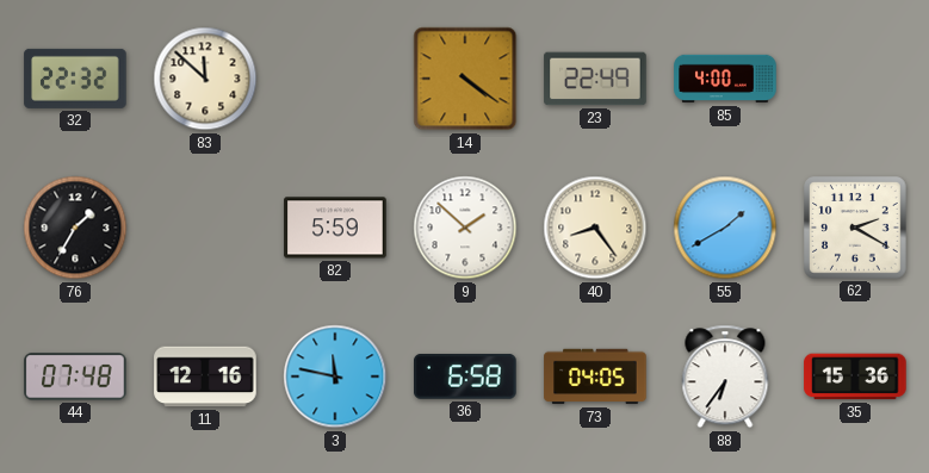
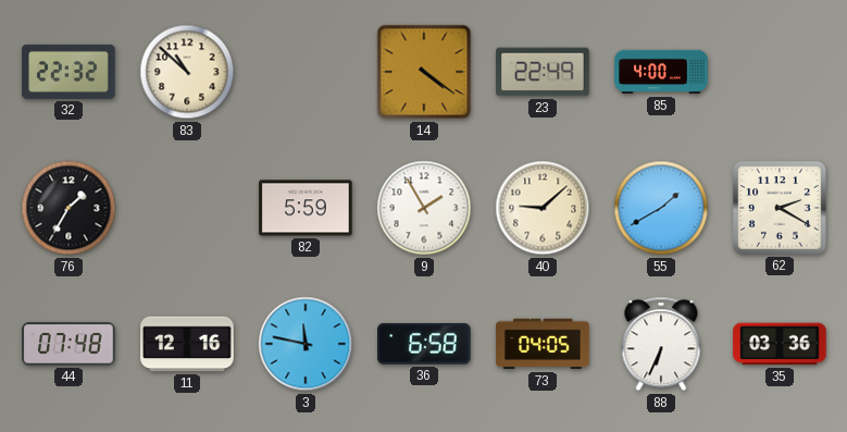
83: 11:52 -> 10:52 (187, 72)
9: 1:52 -> 1:55 (424, 208)
40: 8:24 -> 9:08 (543, 208)
88: 6:36 -> 6:34 (661, 344)
35: 15:36 -> 03:36 (780, 344)
